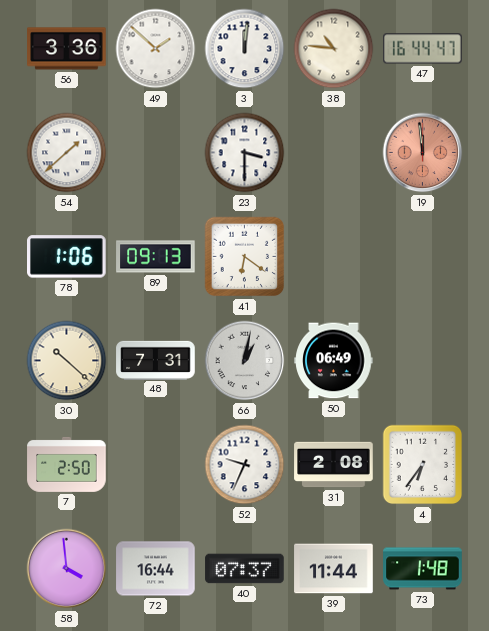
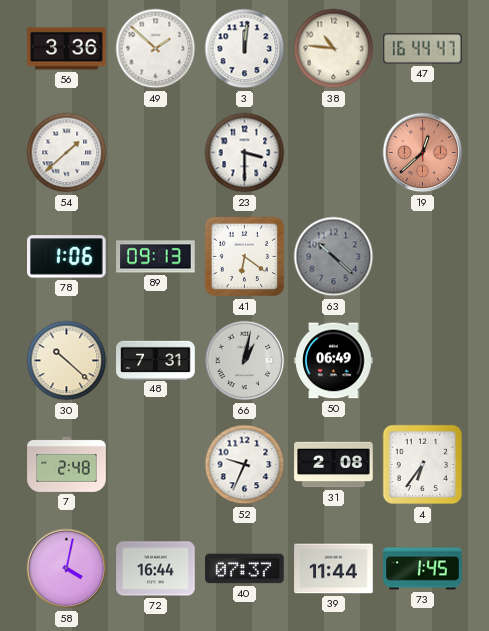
19: 11:59 -> 12:38 (423, 153)
63: none -> 10:22 (334, 257)
7: 2:50 -> 2:48 (67, 464)
58: 3:59 -> 4:02 (67, 569)
73: 1:48 -> 1:45 (423, 569)
